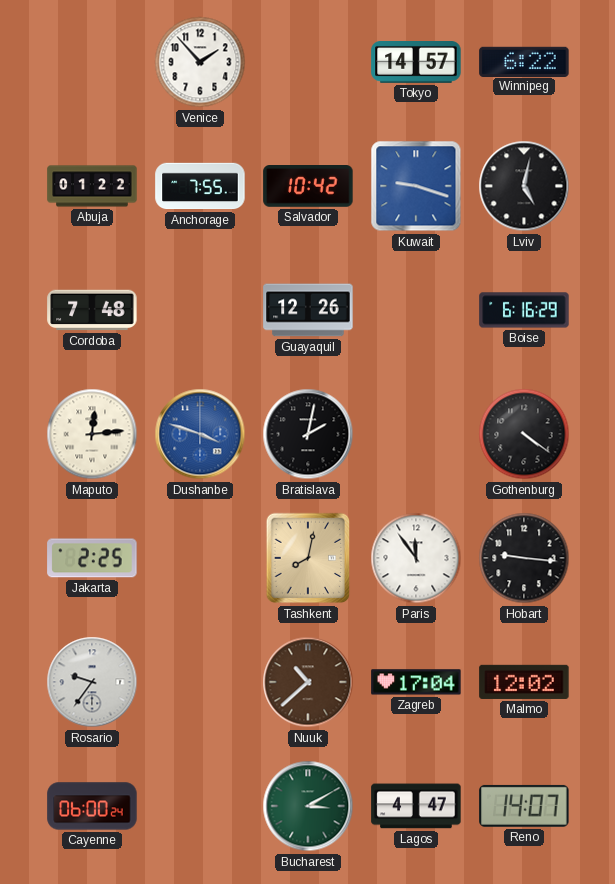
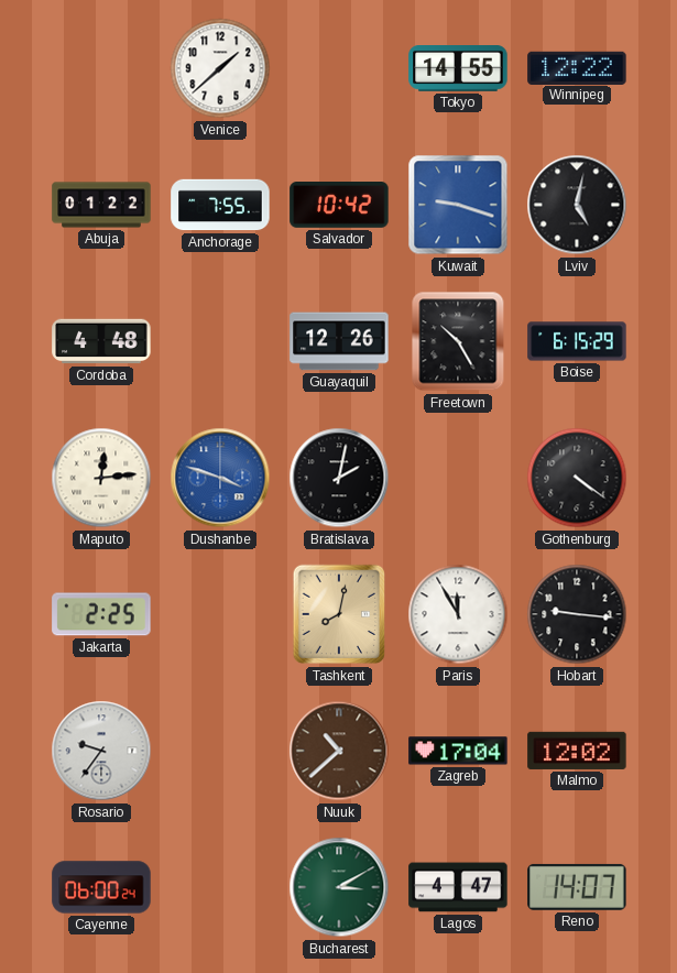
Venice: 1:53 -> 1:38 (220, 68)
Tokyo: 14:57 -> 14:55 (458, 69)
Winnipeg: 6:22 -> 12:22 (577, 67)
Cordoba: 7:48 -> 4:48 (101, 341)
Freetown: none -> 10:25 (458, 341)
Boise: 6:16 -> 6:15 (577, 341)
Paris: 11:54 -> 11:55 (458, 614)
